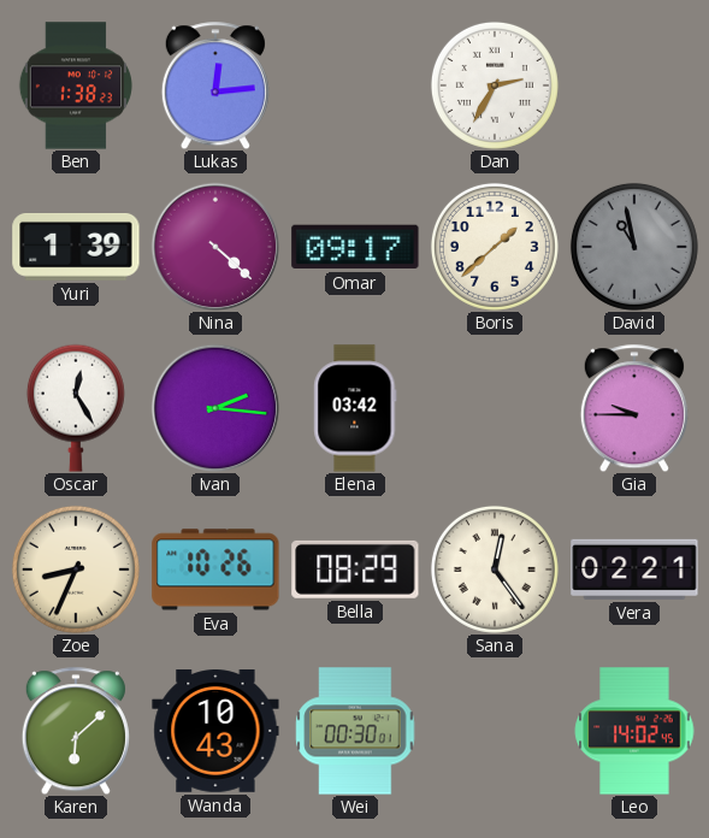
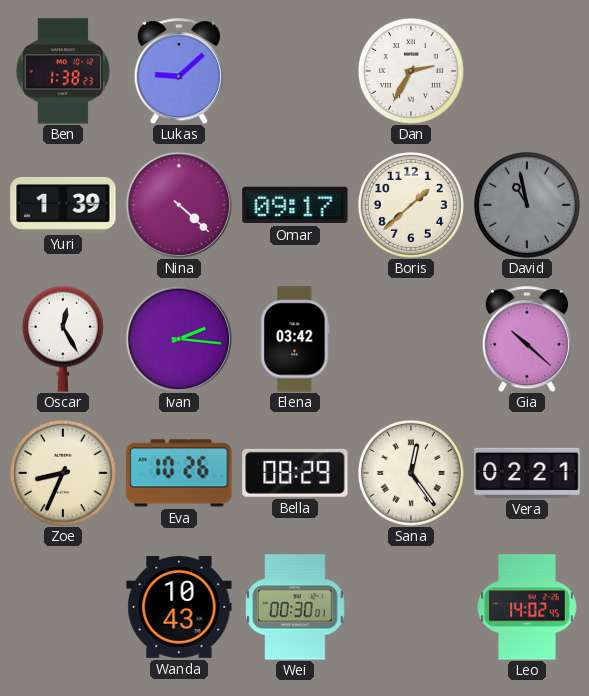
Lukas: 12:14 -> 9:08 (179, 71)
Gia: 9:45 -> 10:22 (527, 339)
Karen: 6:08 -> none (76, 731)
